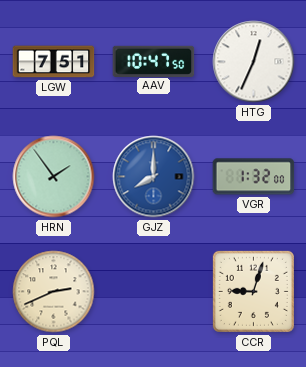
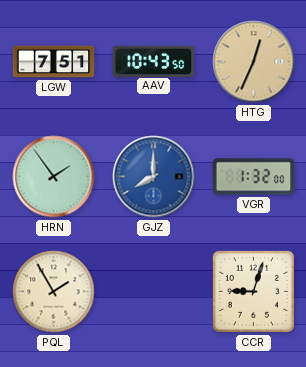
AAV: 10:47 -> 10:43 (154, 61)
HTG dial: white -> champagne (254, 62)
PQL: 2:41 -> 1:55 (54, 292)
